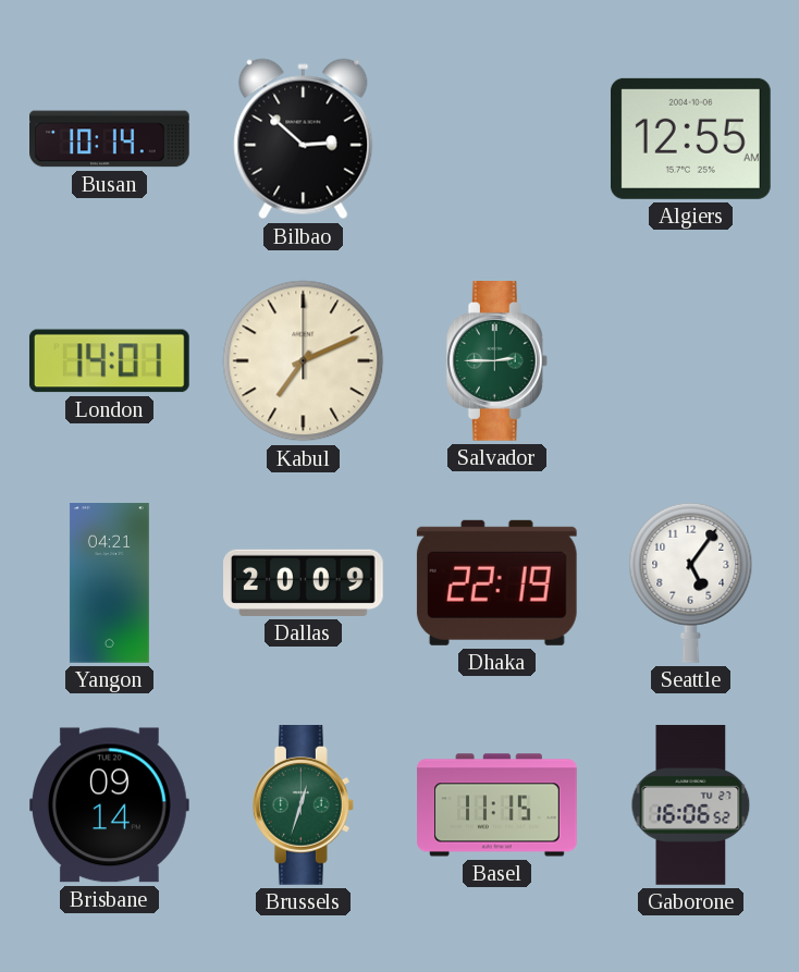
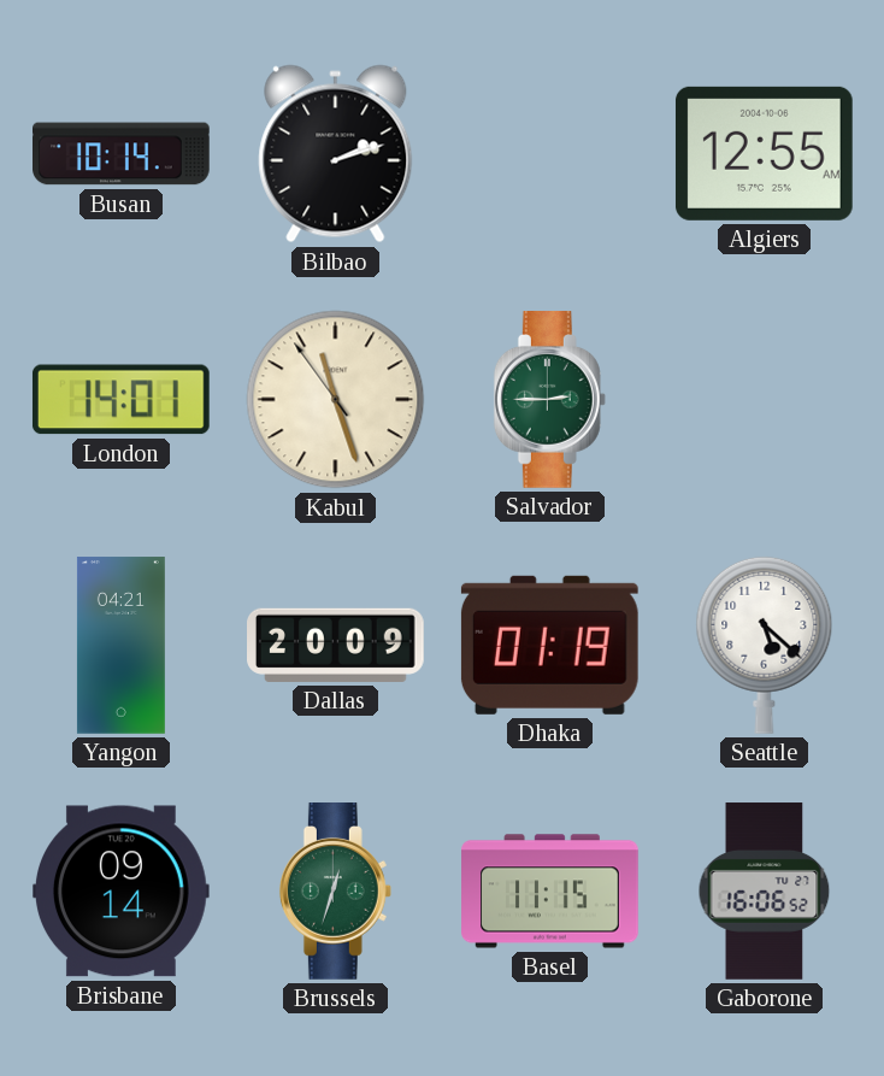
Bilbao: 2:52 -> 2:12 (336, 154)
Kabul: 7:11 -> 11:26 (336, 400)
Dhaka: 22:19 -> 01:19 (549, 645)
Seattle: 5:06 -> 5:22 (765, 645)
